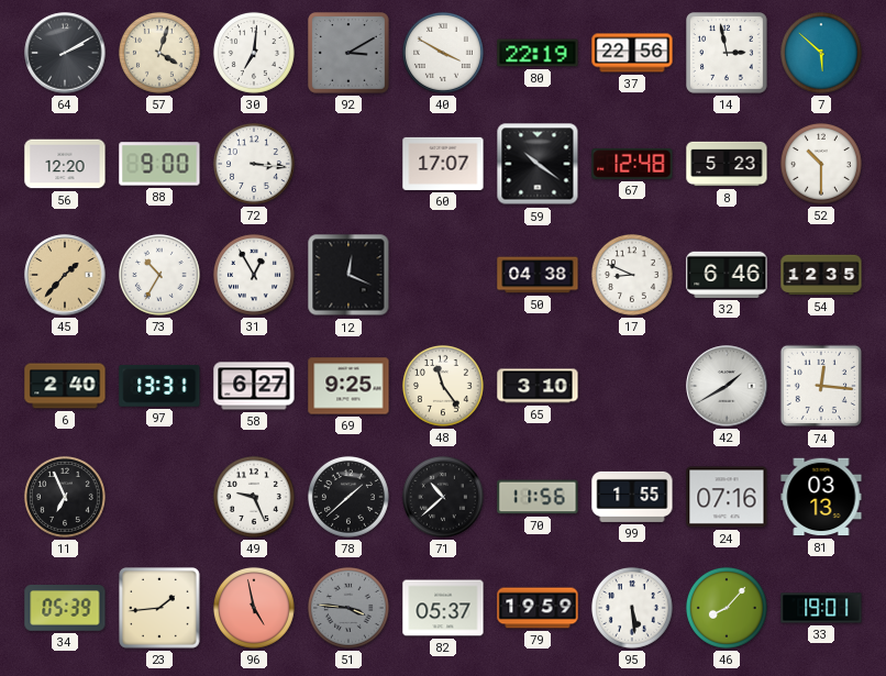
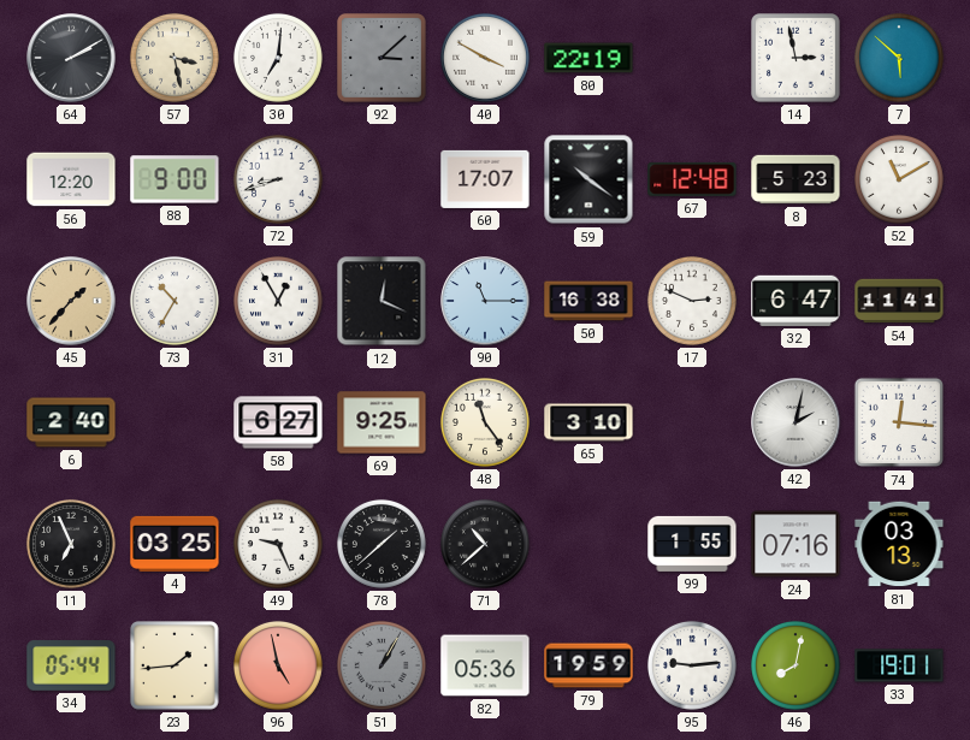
57: 4:03 -> 3:28 (175, 58)
92: 3:10 -> 3:08 (383, 59)
37: 22:56 -> none (632, 53)
72: 3:16 -> 8:42 (278, 179)
52: 10:30 -> 11:10 (899, 179)
90: none -> 11:15 (485, 301)
50: 04:38 -> 16:38 (588, 301)
17: 8:49 -> 2:49 (692, 301)
32: 6:46 -> 6:47 (795, 301)
54: 12:35 -> 11:41 (899, 301)
97: 13:31 -> none (159, 387)
42: 1:40 -> 2:02 (795, 422)
4: none -> 03:25 (175, 544)
70: 11:56 -> none (538, 497)
34: 05:39 -> 05:44 (71, 667)
51: 3:46 -> 1:05 (382, 665)
82: 05:37 -> 05:36 (485, 665)
95: 5:29 -> 9:14 (692, 665)
46: 8:07 -> 8:02 (795, 665)
